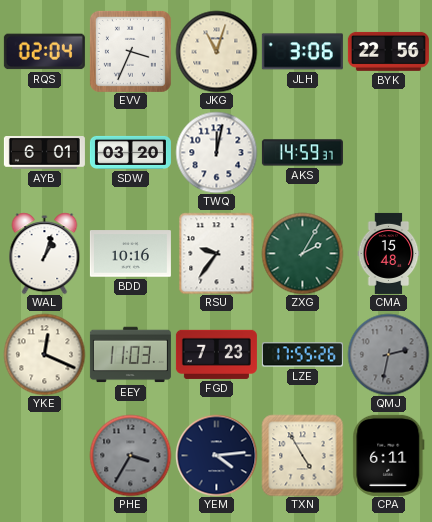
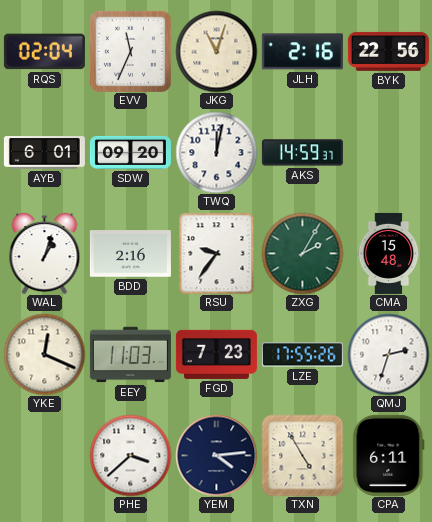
EVV: 3:34 -> 11:34 (130, 51)
JLH: 3:06 -> 2:16 (302, 52)
SDW: 03:20 -> 09:20 (130, 152)
BDD: 10:16 -> 2:16 (130, 254)
QMJ: 2:32 -> 2:33 (388, 354)
QMJ dial: grey -> white (388, 354)
PHE: 3:35 -> 3:38 (130, 455)
PHE dial: grey -> white (130, 455)
